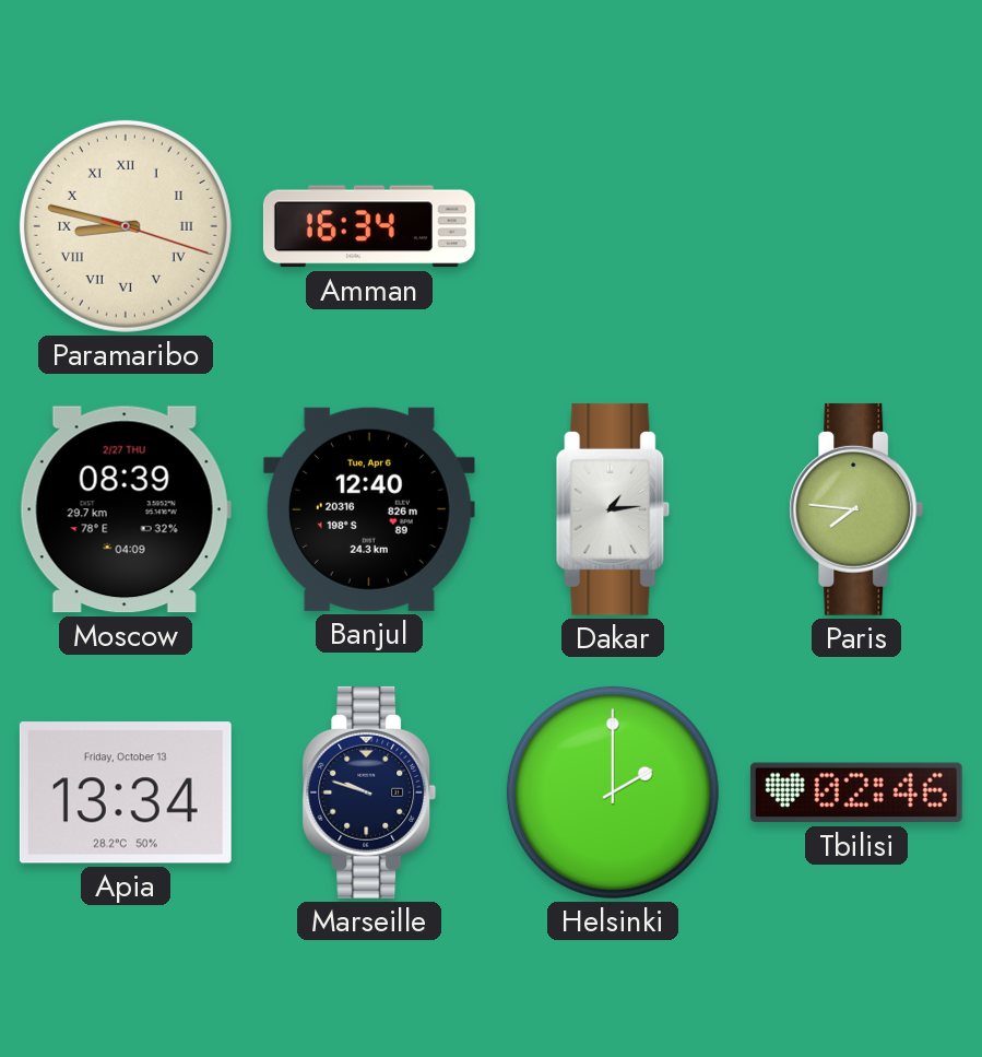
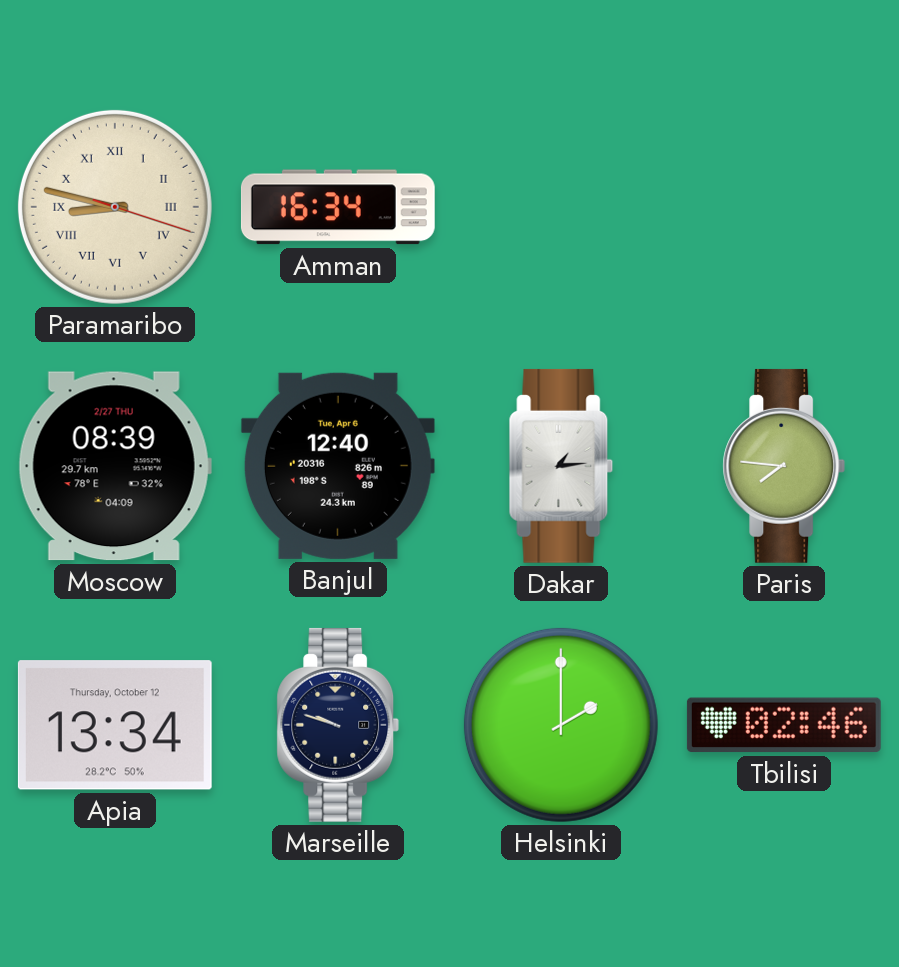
Apia date: Friday, October 13 -> Thursday, October 12 (115, 725)
